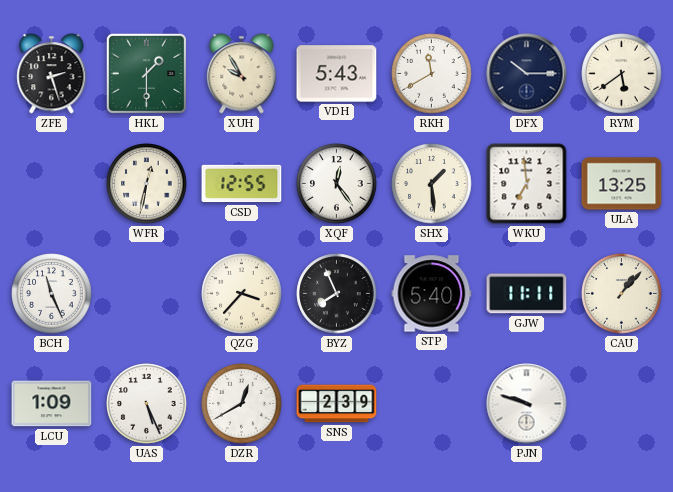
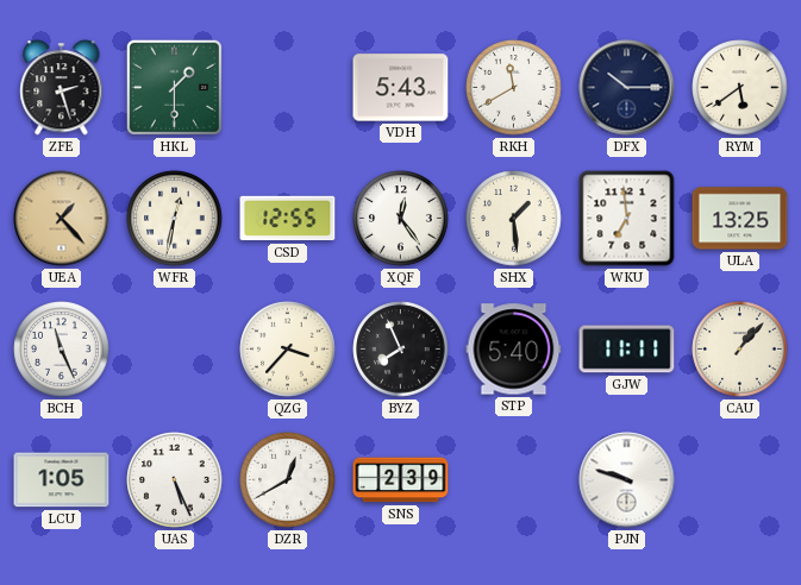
XUH: 9:55 -> none (242, 74)
UEA: none -> 1:23 (62, 219)
LCU: 1:09 -> 1:05 (62, 480)
